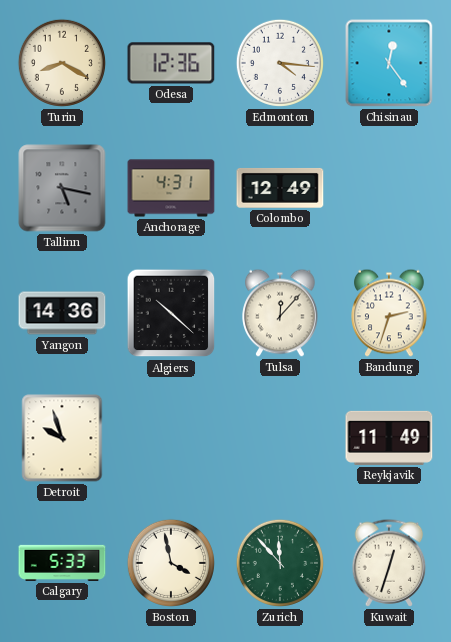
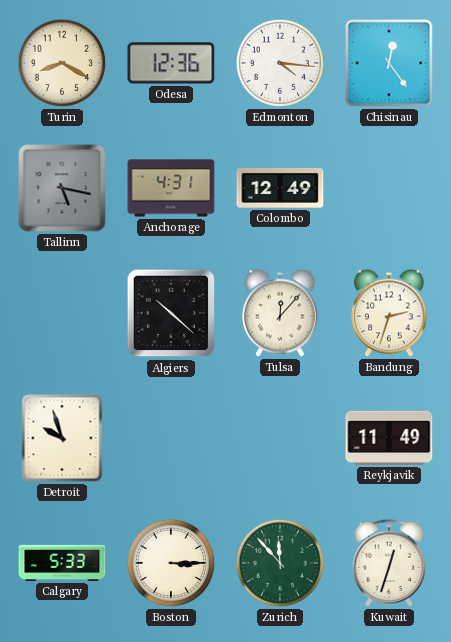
Yangon: 14:36 -> none (62, 313)
Boston: 3:58 -> 3:15 (171, 563)
